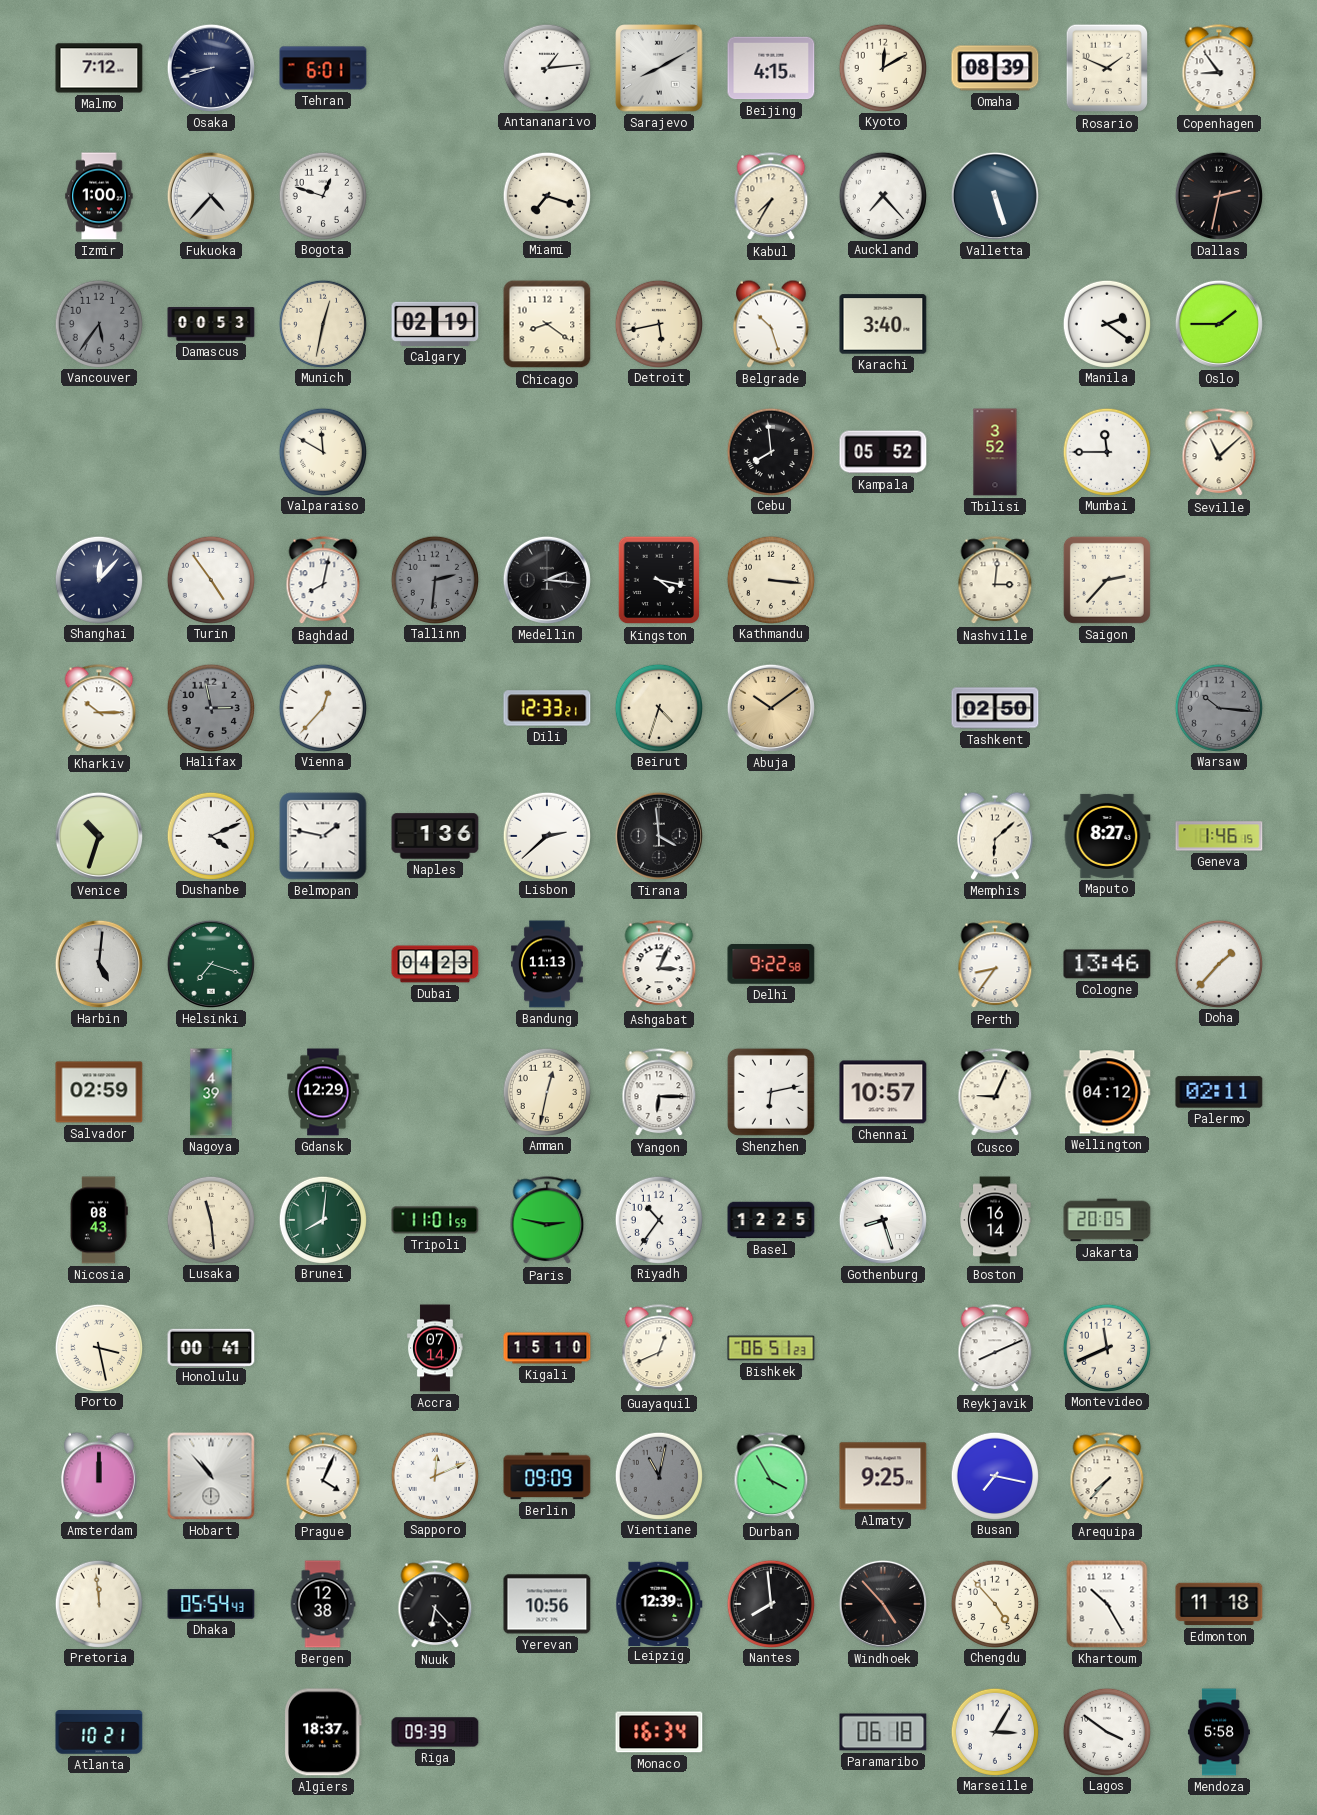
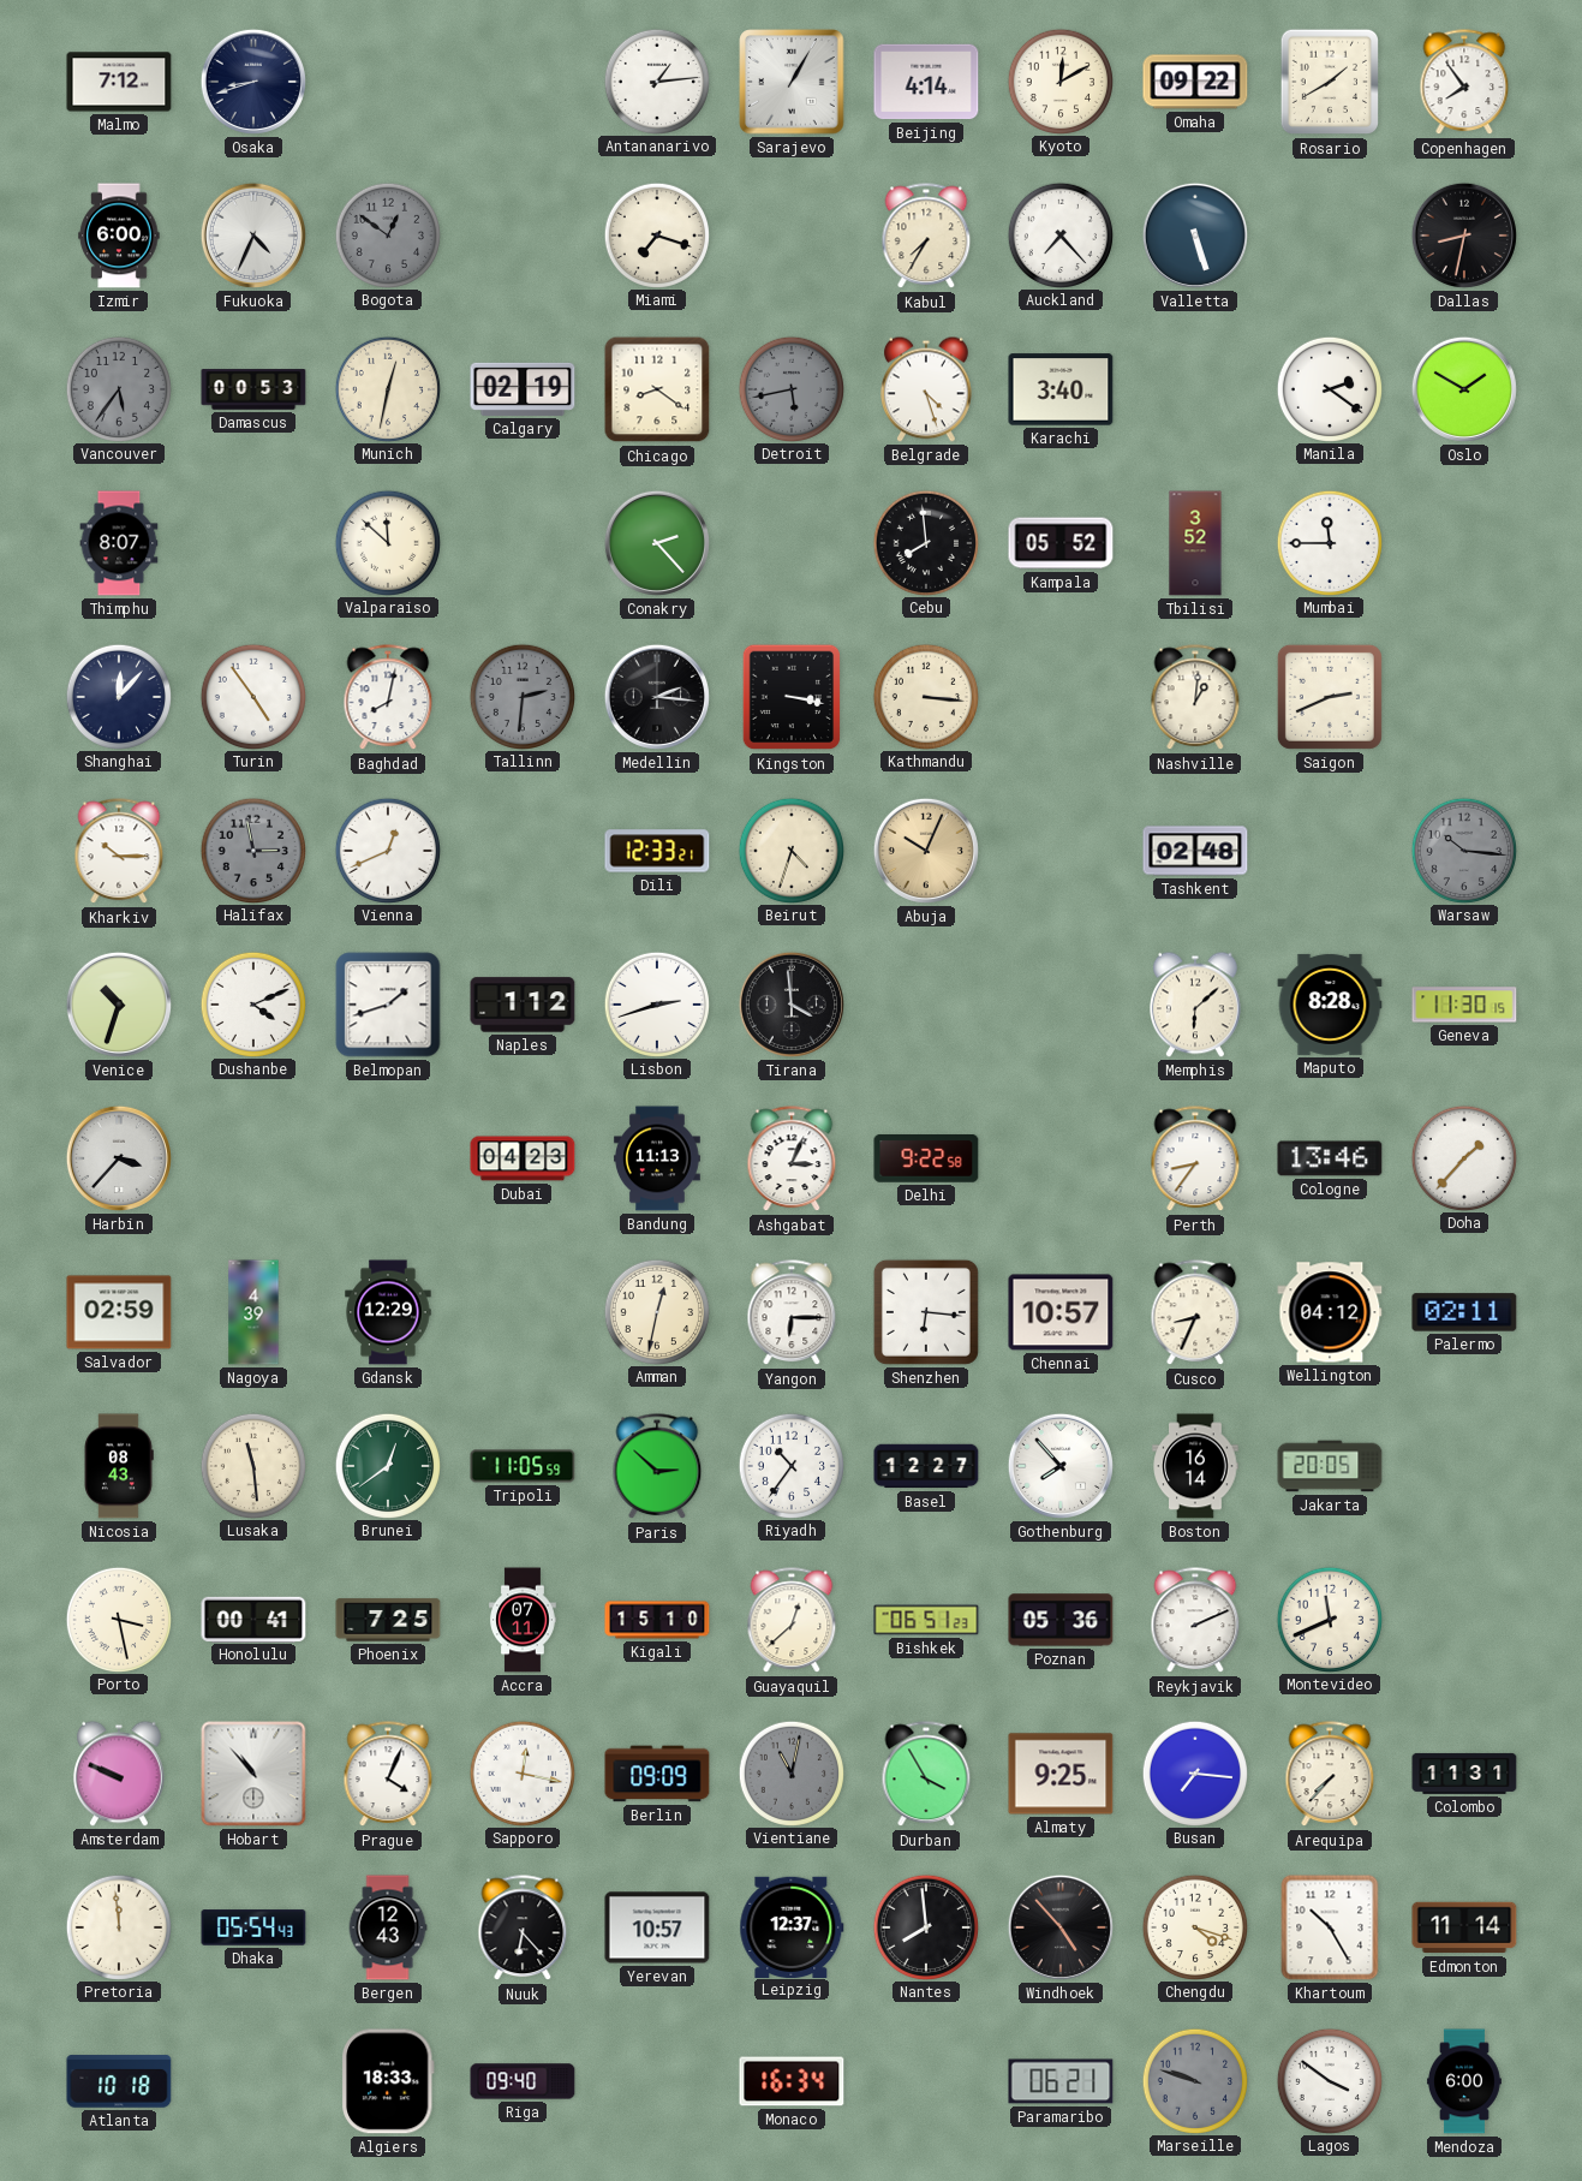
Tehran: 6:01 -> none (323, 68)
Sarajevo: 8:10 -> 1:05 (792, 82)
Beijing: 4:15 -> 4:14 (926, 82)
Omaha: 08:39 -> 09:22 (1195, 82)
Rosario: 1:49 -> 1:40 (1330, 82)
Copenhagen: 8:54 -> 7:54 (1464, 83)
Izmir: 1:00 -> 6:00 (119, 236)
Fukuoka: 4:37 -> 4:34 (253, 236)
Bogota: 12:48 -> 12:51 (387, 234)
Bogota dial: white -> grey (387, 234)
Dallas: 2:32 -> 8:32 (1464, 236)
Detroit dial: cream -> grey (790, 388)
Belgrade: 10:27 -> 4:27 (927, 389)
Oslo: 1:45 -> 1:50 (1464, 389)
Thimphu: none -> 8:07 (119, 543)
Valparaiso: 11:50 -> 11:52 (387, 542)
Conakry: none -> 2:23 (657, 543)
Seville: 11:08 -> none (1219, 453)
Kingston: 4:17 -> 3:17 (792, 697)
Nashville: 3:01 -> 1:01 (1195, 698)
Saigon: 2:37 -> 2:41 (1330, 697)
Vienna: 12:37 -> 12:41 (387, 850)
Abuja: 10:09 -> 10:04 (926, 851)
Tashkent: 02:50 -> 02:48 (1195, 851)
Belmopan: 1:47 -> 1:42 (388, 1005)
Naples: 1:36 -> 1:12 (523, 1005)
Lisbon: 2:38 -> 2:42 (656, 1003)
Maputo: 8:27 -> 8:28 (1330, 1005)
Geneva: 1:46 -> 11:30 (1464, 1005)
Harbin: 5:01 -> 3:37 (119, 1158)
Helsinki: 7:18 -> none (211, 964)
Shenzhen: 6:13 -> 6:16 (926, 1312)
Cusco: 9:04 -> 8:34 (1195, 1313)
Brunei: 8:01 -> 12:39 (387, 1465)
Tripoli: 11:01 -> 11:05 (523, 1466)
Paris: 2:47 -> 2:52 (657, 1467)
Basel: 12:25 -> 12:27 (926, 1466)
Gothenburg: 8:27 -> 7:53 (1061, 1466)
Phoenix: none -> 7:25 (388, 1620)
Accra: 07:14 -> 07:11 (524, 1620)
Guayaquil: 12:41 -> 12:38 (792, 1621)
Poznan: none -> 05:36 (1061, 1620)
Reykjavik: 8:11 -> 2:11 (1195, 1621)
Amsterdam: 12:00 -> 9:49 (120, 1774)
Sapporo: 12:11 -> 12:17 (521, 1772)
Busan: 7:17 -> 7:16 (1194, 1772)
Colombo: none -> 11:31 (1464, 1774)
Bergen: 12:38 -> 12:43 (388, 1927)
Yerevan: 10:56 -> 10:57 (657, 1927)
Leipzig: 12:39 -> 12:37 (792, 1926)
Chengdu: 4:53 -> 4:18 (1194, 1926)
Edmonton: 11:18 -> 11:14 (1464, 1927)
Atlanta: 10:21 -> 10:18 (119, 2081)
Algiers: 18:37 -> 18:33 (388, 2081)
Riga: 09:39 -> 09:40 (523, 2081)
Paramaribo: 06:18 -> 06:21 (1061, 2081)
Marseille: 3:05 -> 9:48 (1194, 2080)
Marseille dial: white -> grey (1194, 2080)
Mendoza: 5:58 -> 6:00 (1464, 2081)
